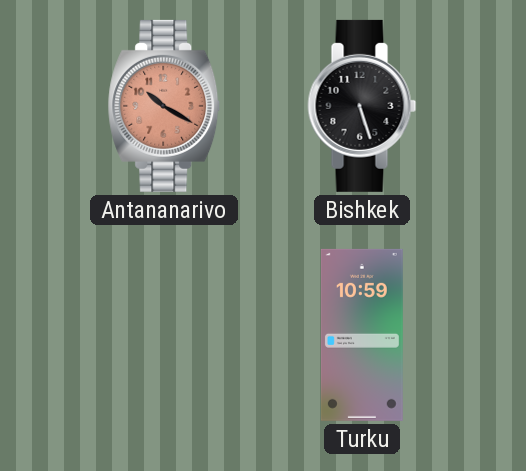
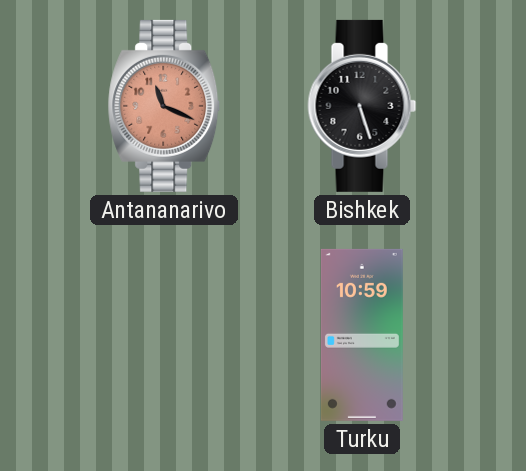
Antananarivo: 10:20 -> 11:19 (164, 106)
